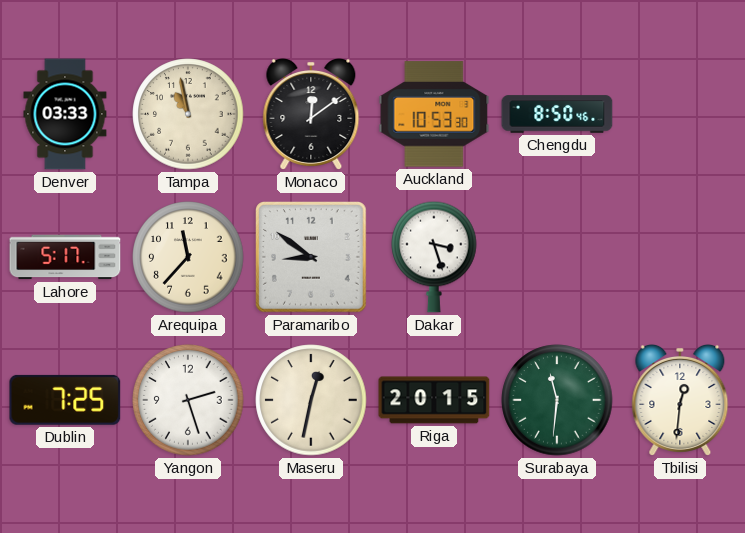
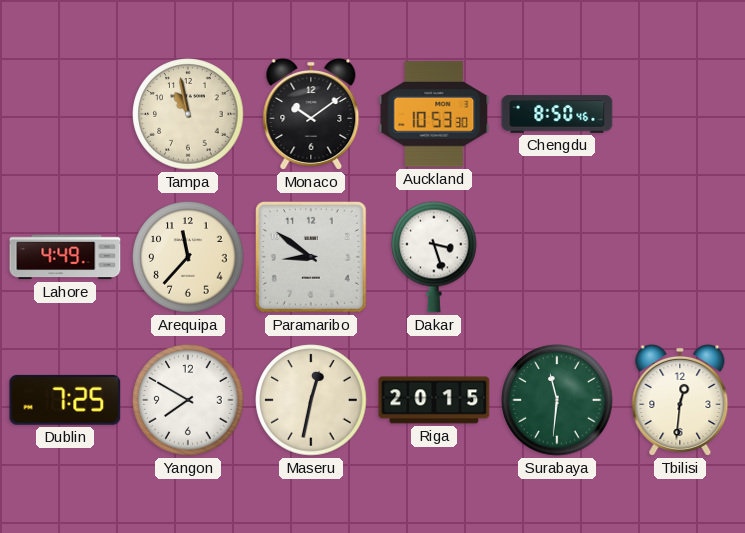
Denver: 03:33 -> none (65, 114)
Monaco: 12:09 -> 10:09 (311, 114)
Lahore: 5:17 -> 4:49 (65, 257)
Yangon: 2:27 -> 7:50 (188, 400)
